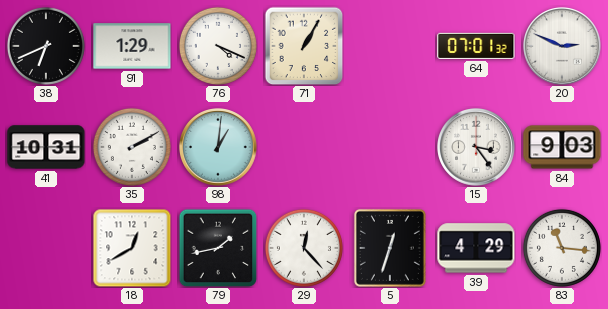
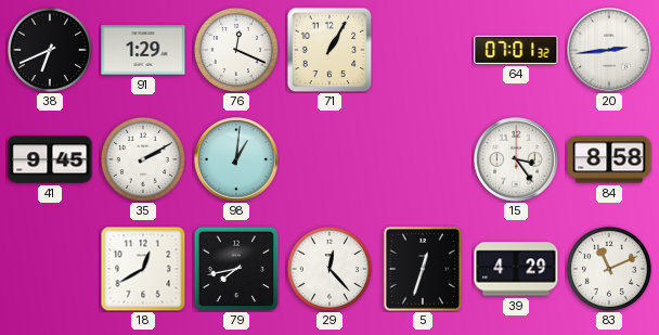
76: 4:19 -> 12:19 (236, 50)
20: 2:49 -> 2:44 (610, 51)
41: 10:31 -> 9:45 (50, 159)
84: 9:03 -> 8:58 (609, 159)
79: 1:43 -> 7:43 (236, 269)
83: 11:16 -> 11:11 (609, 269)
